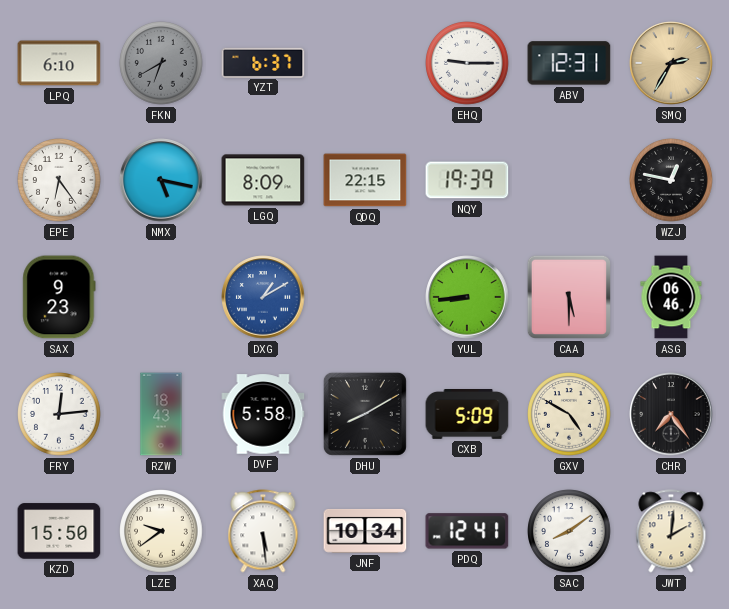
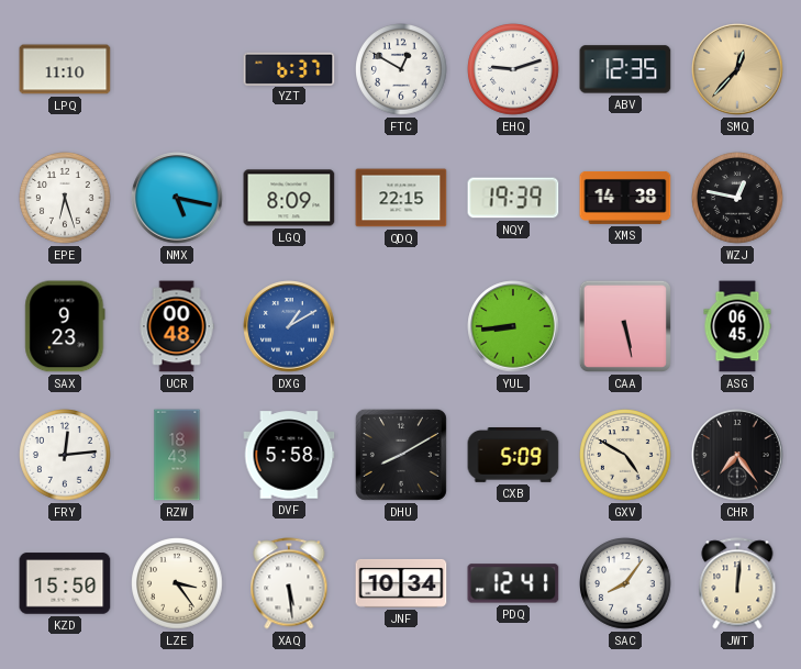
LPQ: 6:10 -> 11:10 (65, 69)
FKN: 6:40 -> none (161, 63)
FTC: none -> 12:50 (401, 69)
EHQ: 9:15 -> 9:12 (513, 69)
ABV: 12:31 -> 12:35 (625, 69)
SMQ: 2:35 -> 12:37 (737, 69)
EPE: 6:24 -> 6:27 (65, 198)
XMS: none -> 14:38 (625, 198)
UCR: none -> 00:48 (177, 326)
CAA: 5:30 -> 5:28 (625, 326)
ASG: 06:46 -> 06:45 (737, 326)
LZE: 9:39 -> 3:24 (177, 583)
SAC: 8:09 -> 8:06 (625, 583)
JWT: 2:01 -> 12:01 (737, 583)
